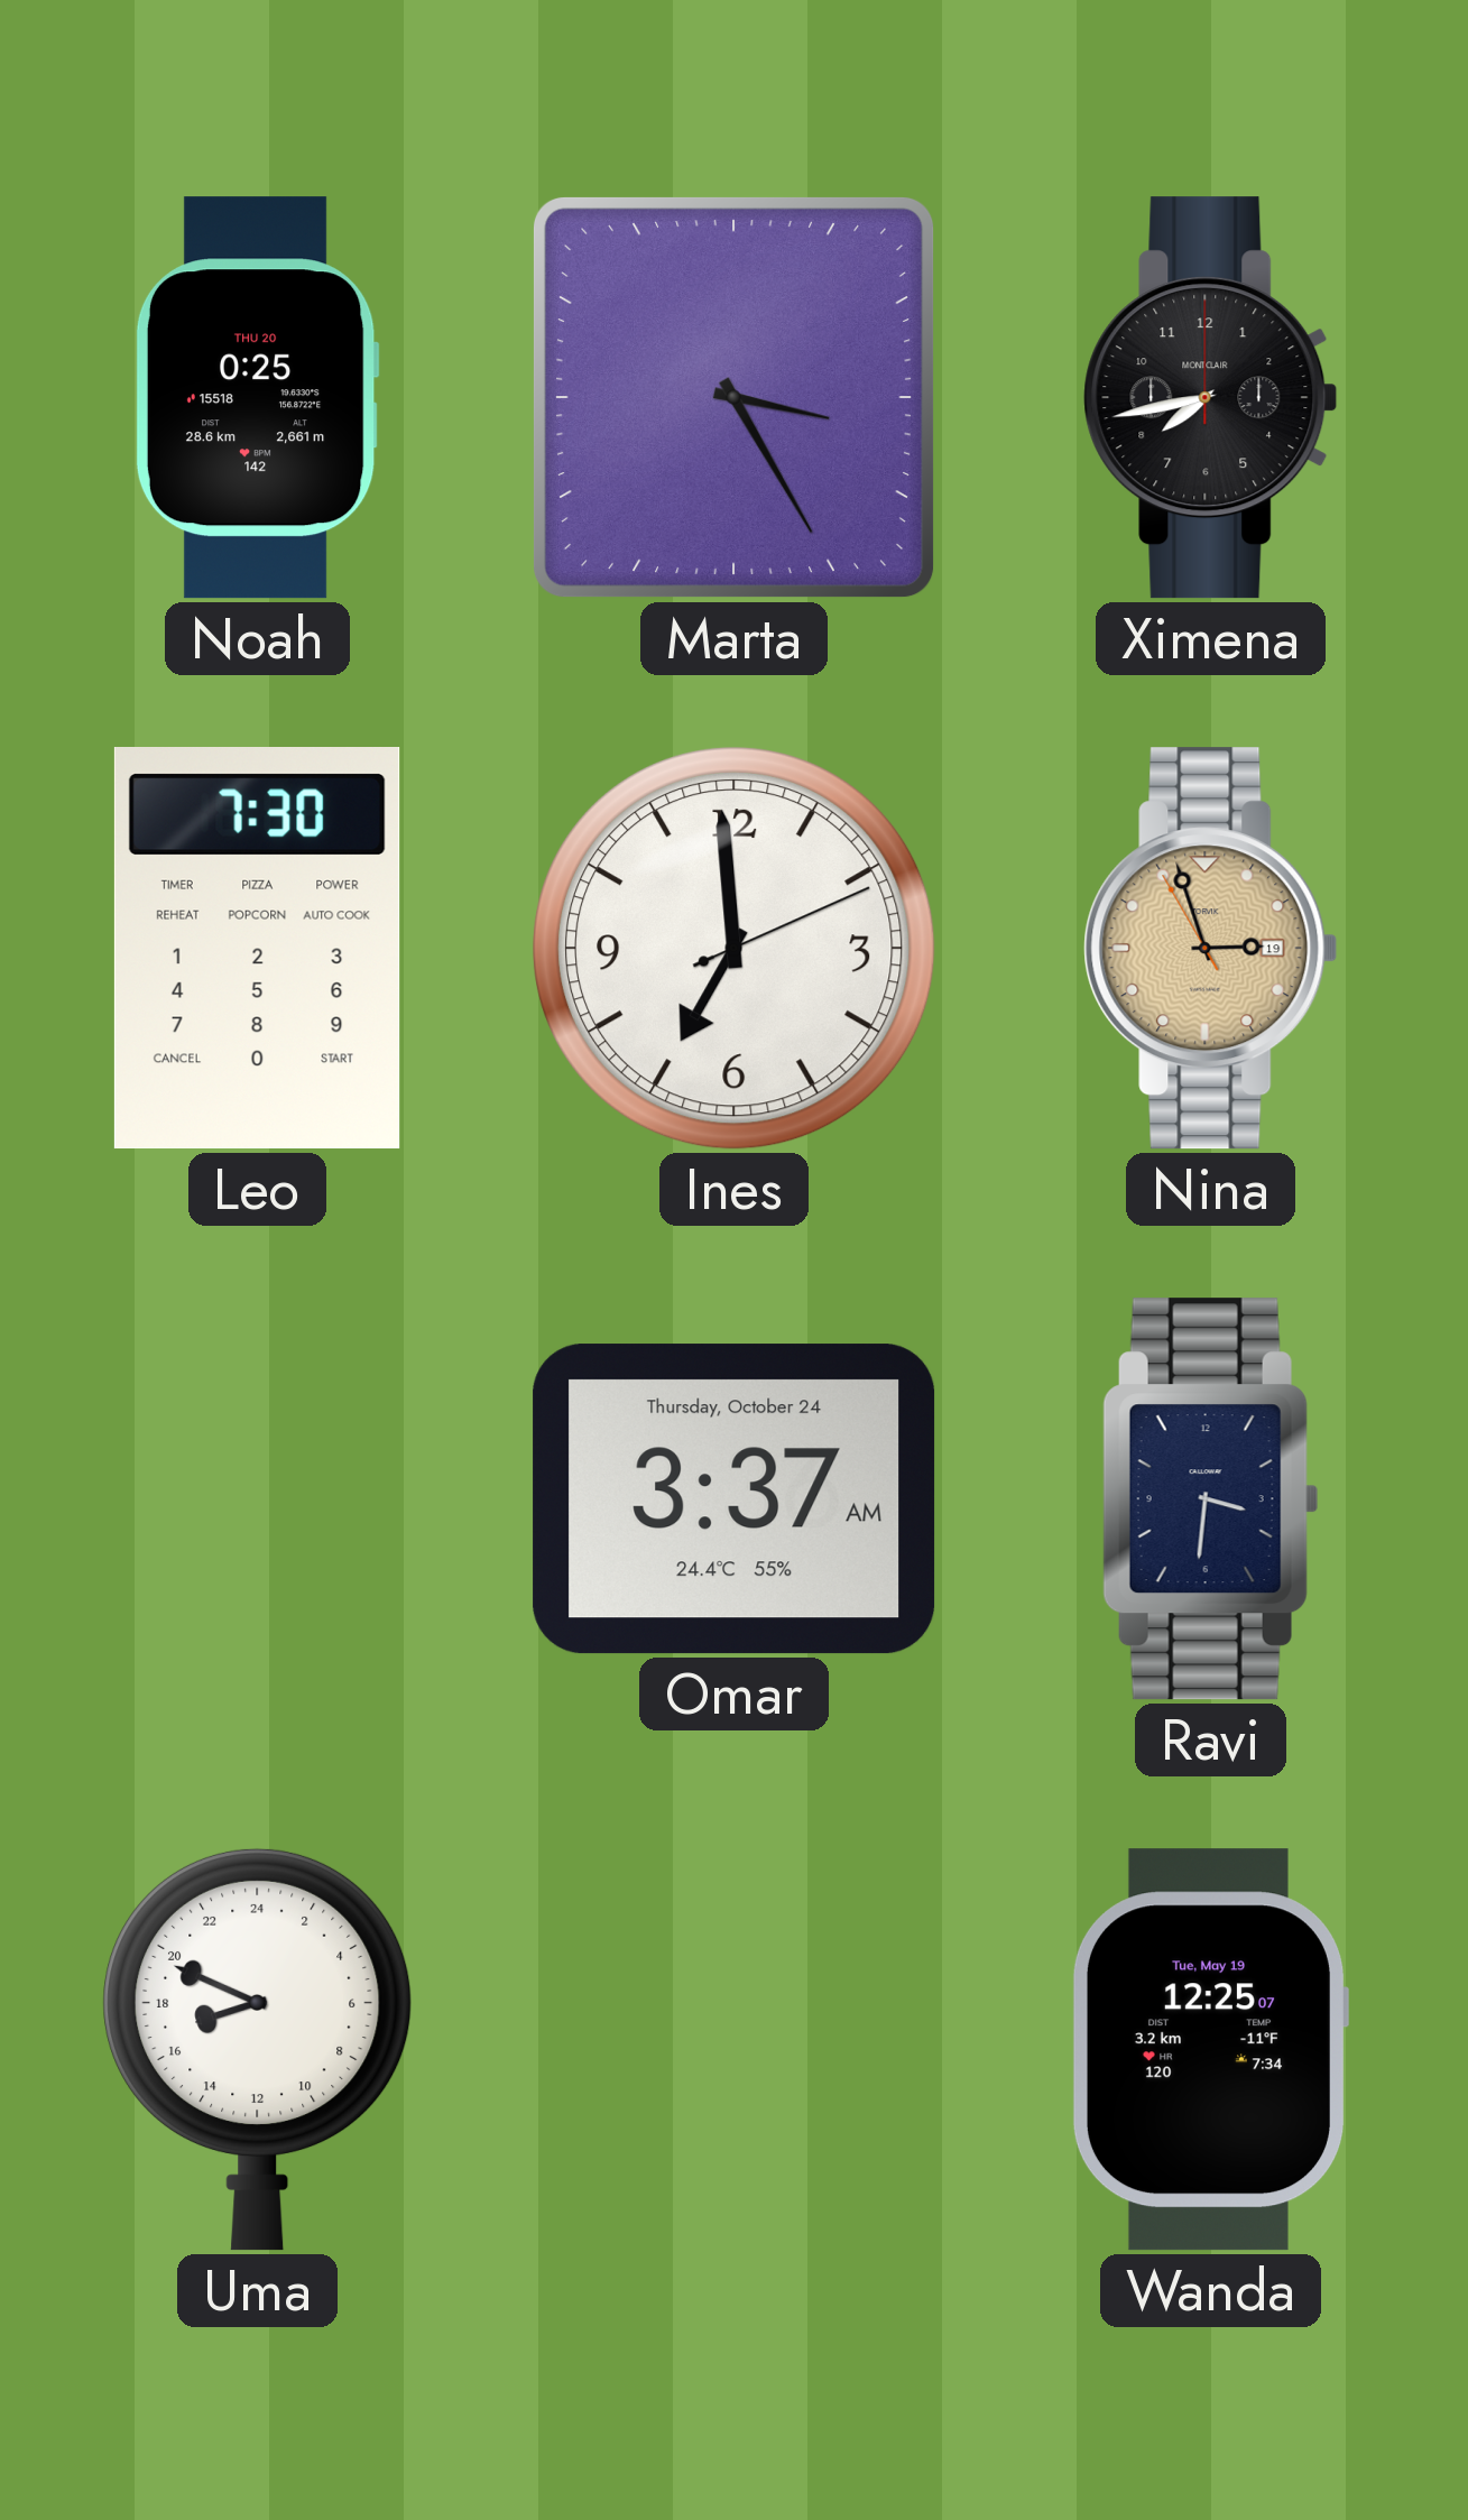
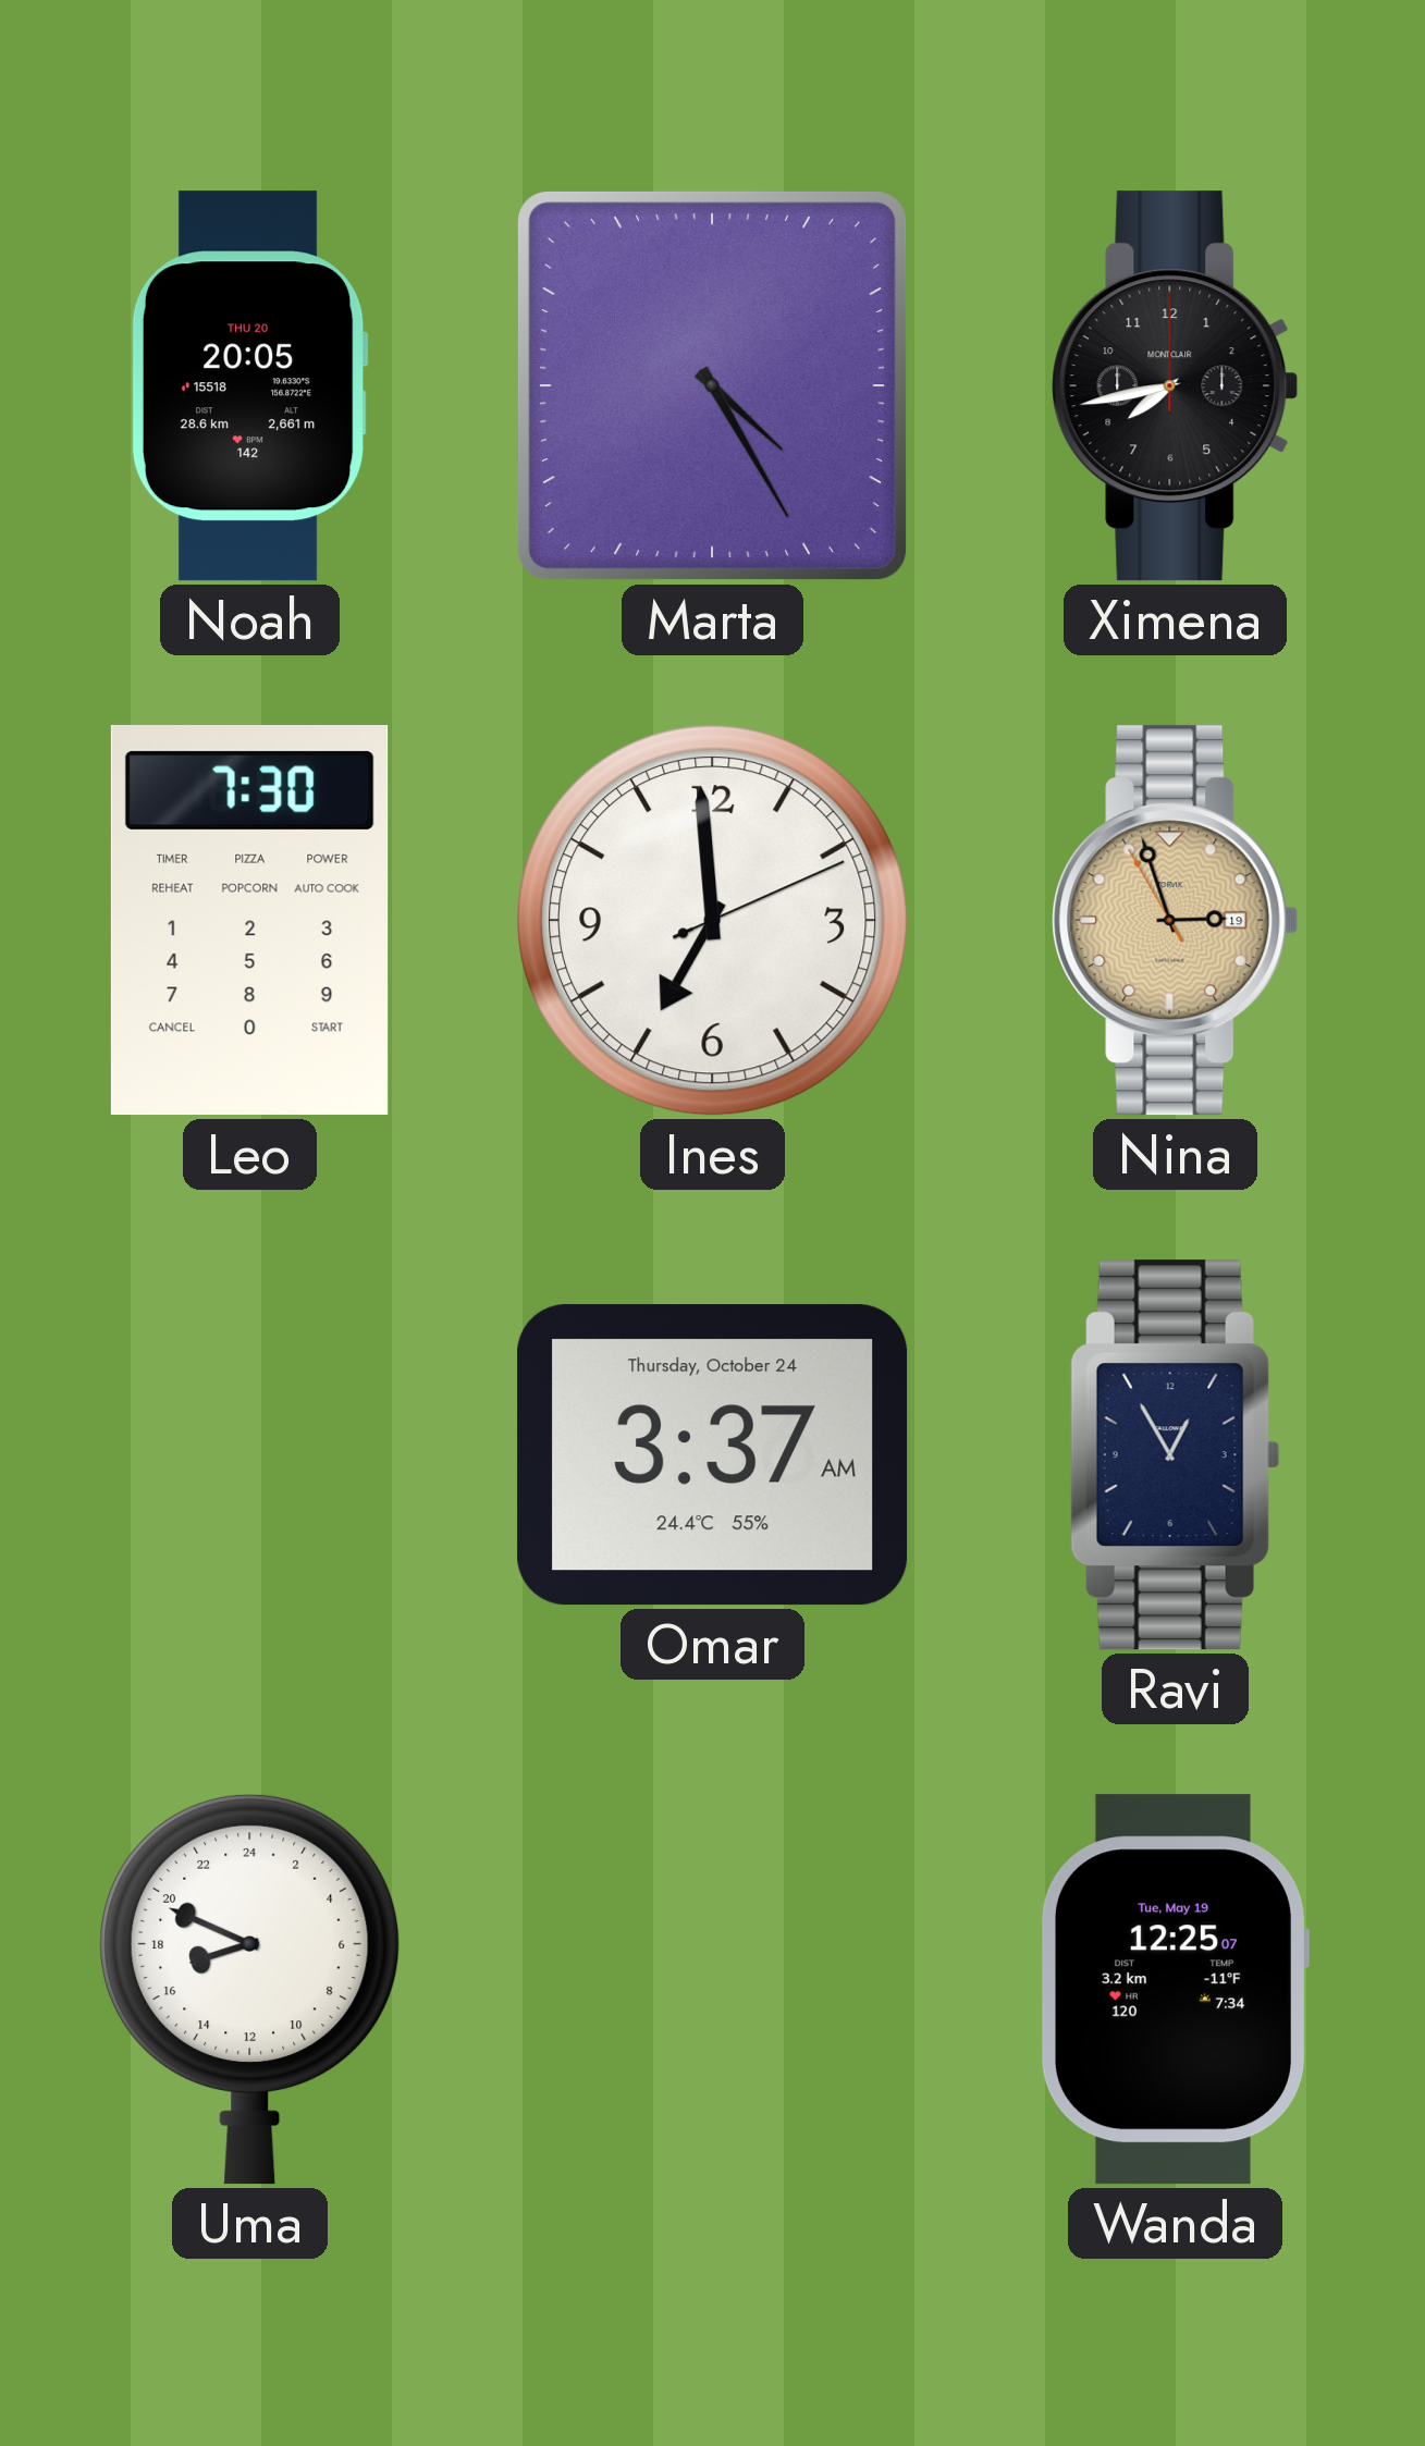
Noah: 0:25 -> 20:05 (249, 386)
Marta: 3:25 -> 4:25 (712, 385)
Ravi: 3:31 -> 12:55 (1175, 1455)
